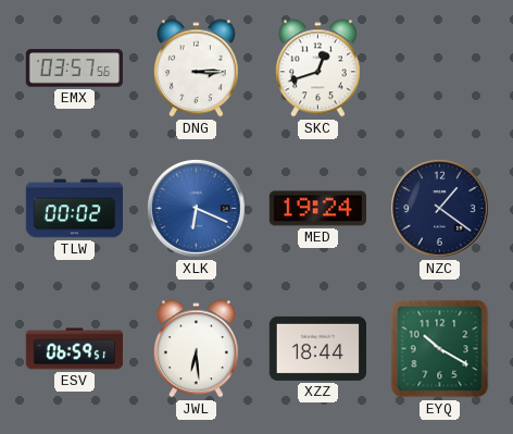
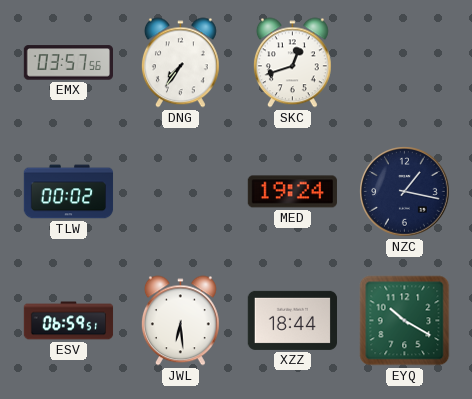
DNG: 3:15 -> 7:36 (180, 63)
XLK: 6:19 -> none (197, 209)
NZC: 1:21 -> 1:17 (405, 192)
